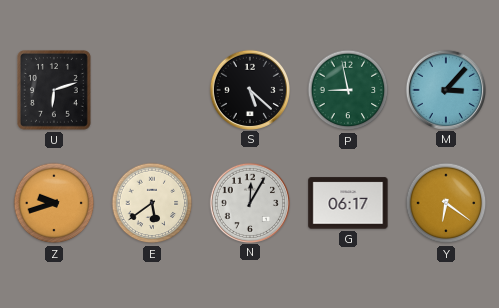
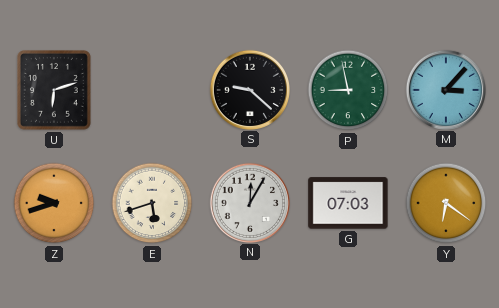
S: 5:22 -> 9:22 (249, 89)
E: 5:39 -> 5:42 (152, 203)
G: 06:17 -> 07:03 (348, 203)
